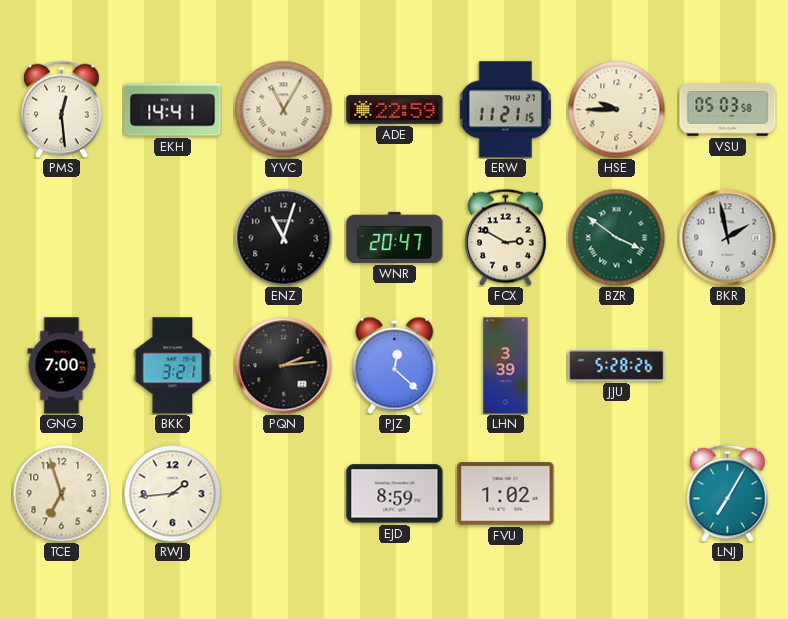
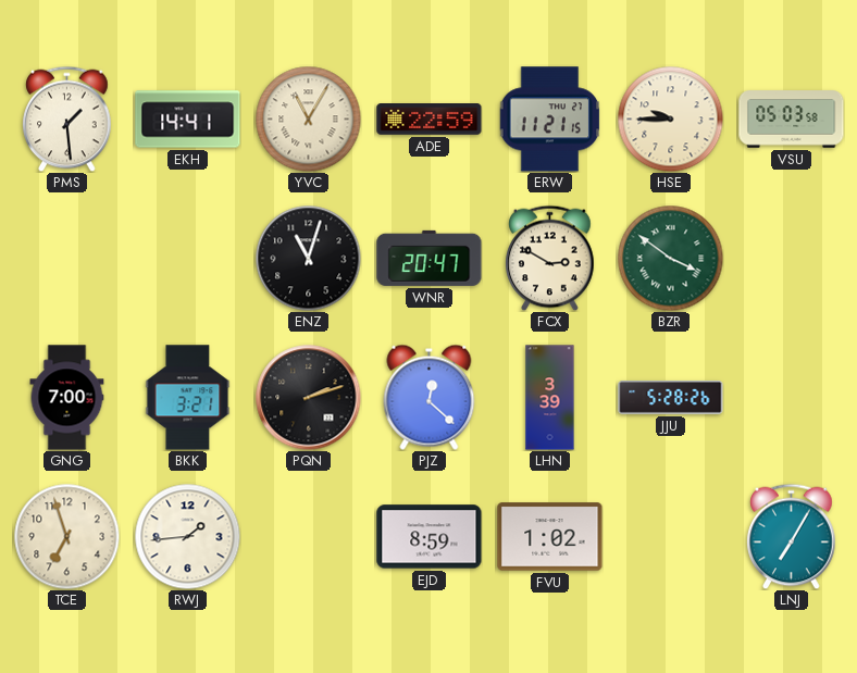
PMS: 12:29 -> 1:29 (67, 119)
BKR: 1:58 -> none (728, 238)
PQN: 2:14 -> 2:12 (309, 398)
